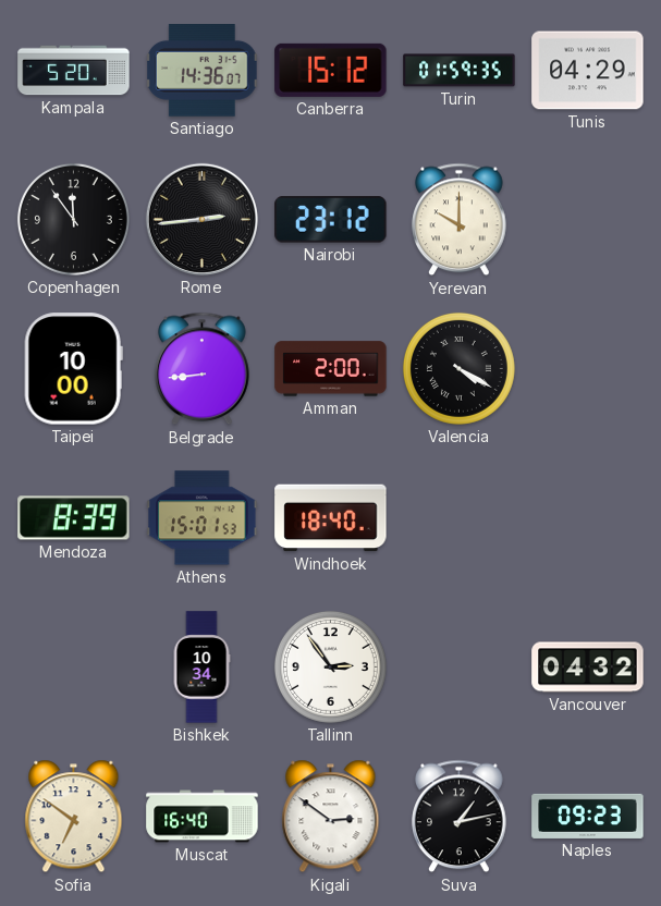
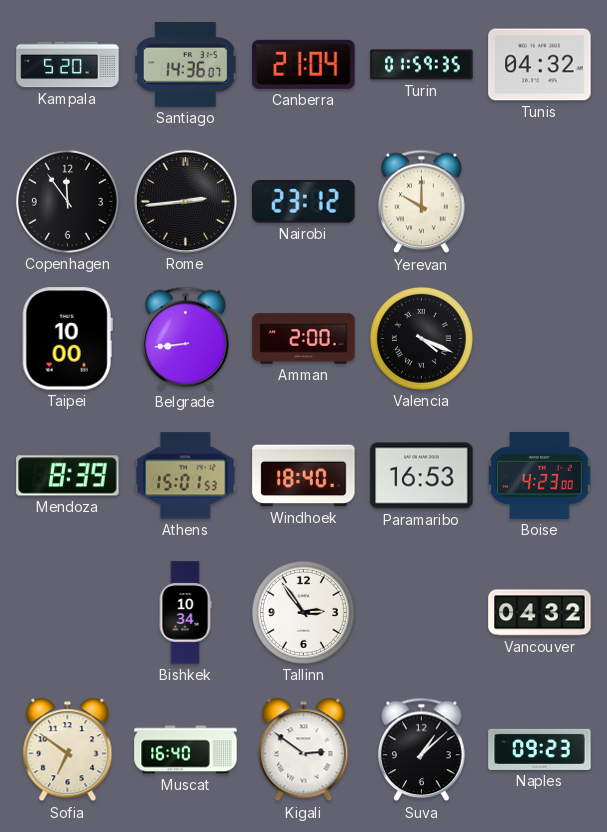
Canberra: 15:12 -> 21:04 (304, 64)
Tunis: 04:29 -> 04:32 (540, 65)
Valencia: 4:20 -> 4:19 (421, 338)
Paramaribo: none -> 16:53 (422, 476)
Boise: none -> 4:23 (540, 475)
Suva: 1:13 -> 1:08 (422, 750)
